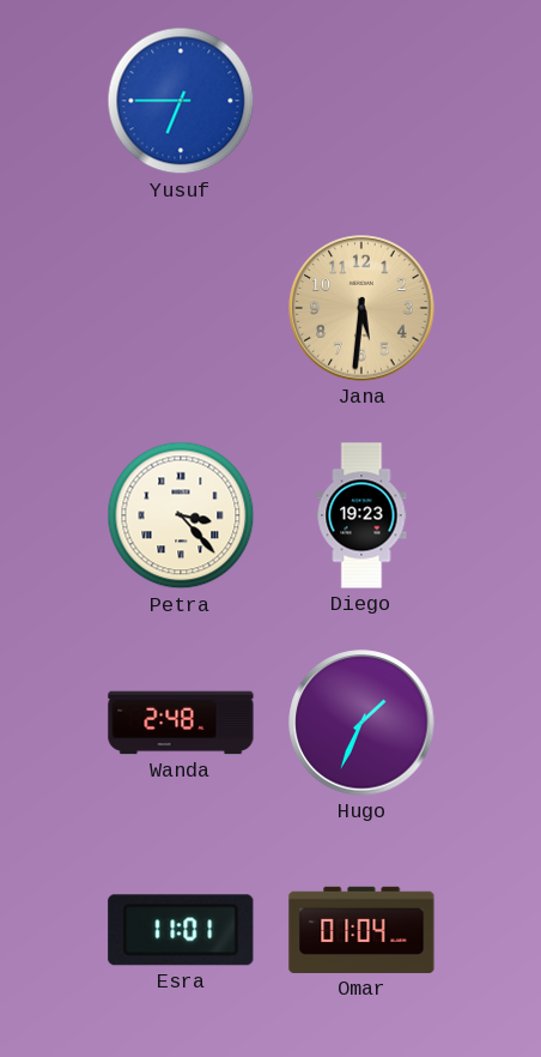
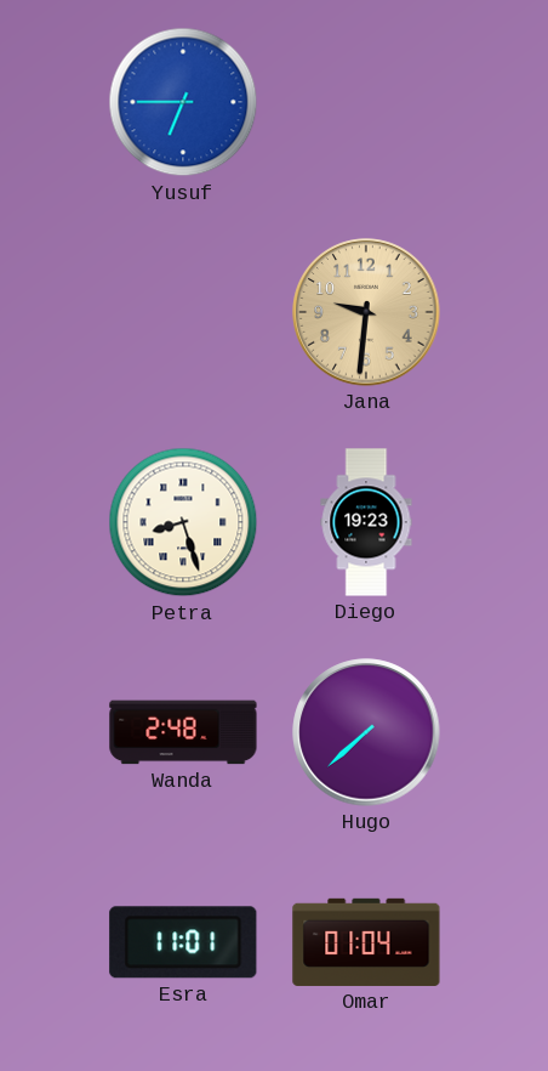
Jana: 5:31 -> 9:31 (366, 312)
Petra: 3:23 -> 8:27 (183, 522)
Hugo: 1:34 -> 7:38 (366, 732)
